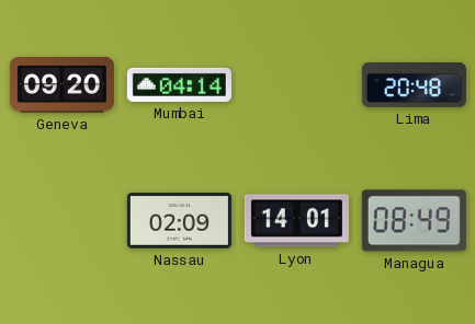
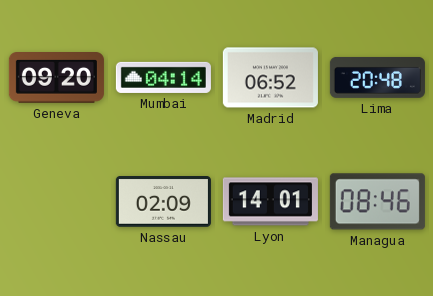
Madrid: none -> 06:52 (270, 78)
Managua: 08:49 -> 08:46 (377, 202)
